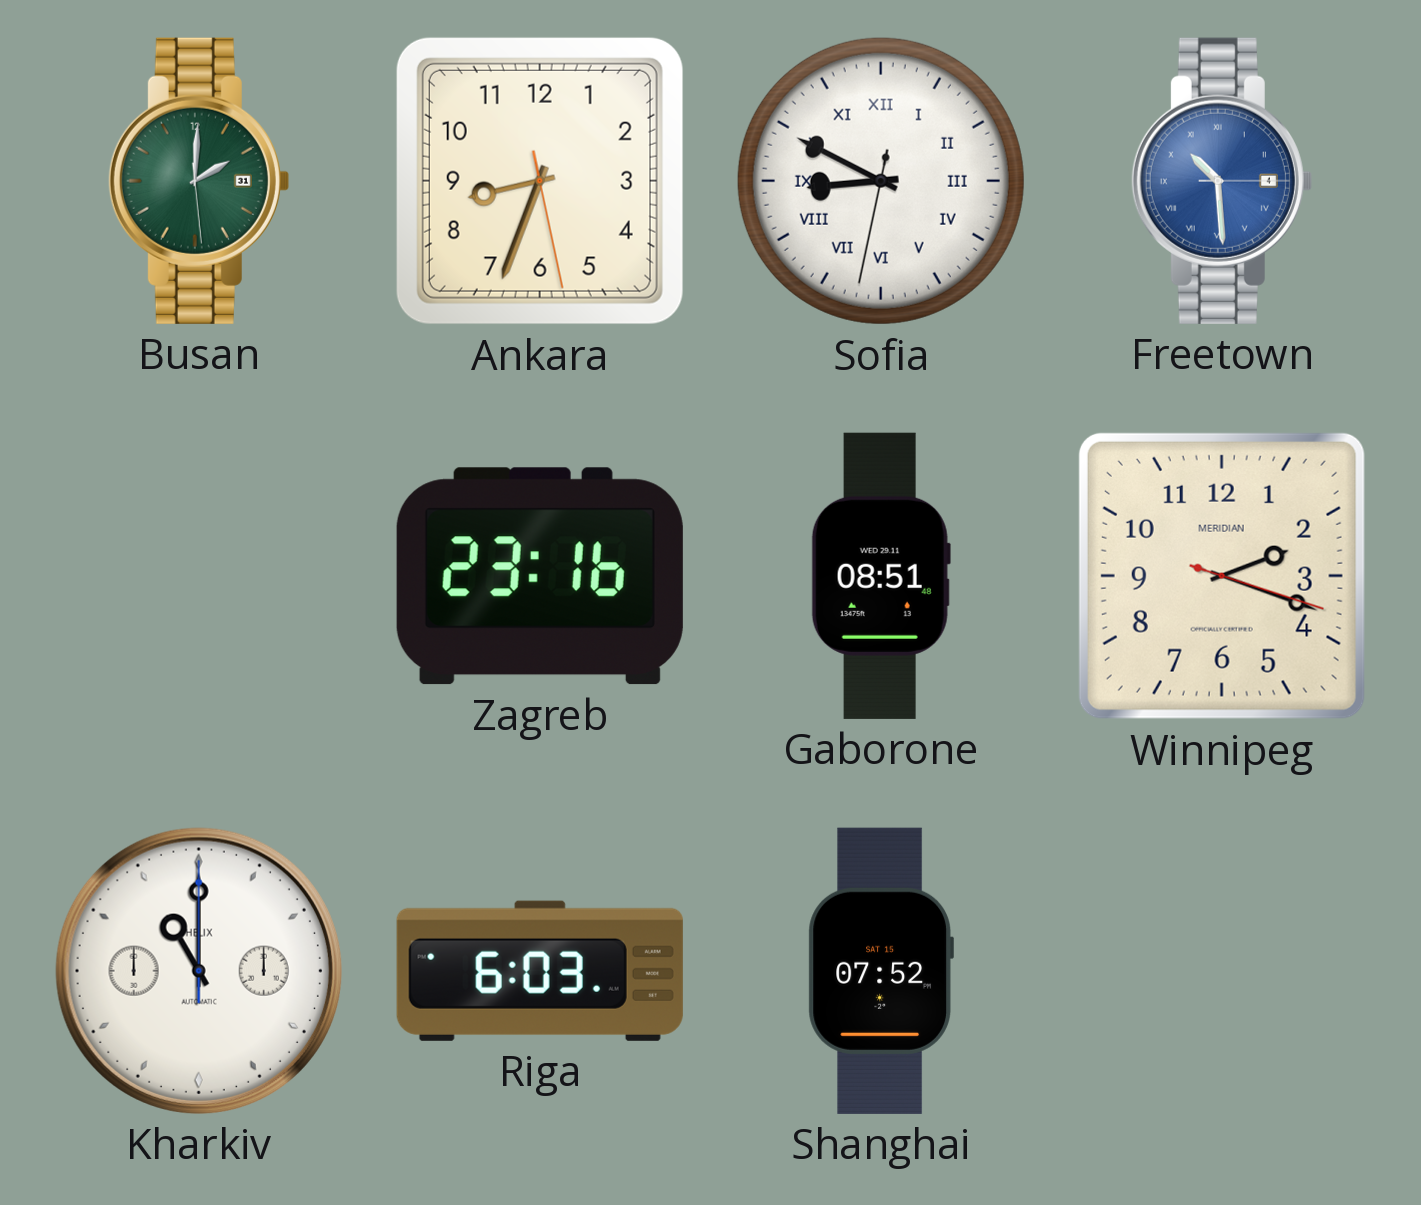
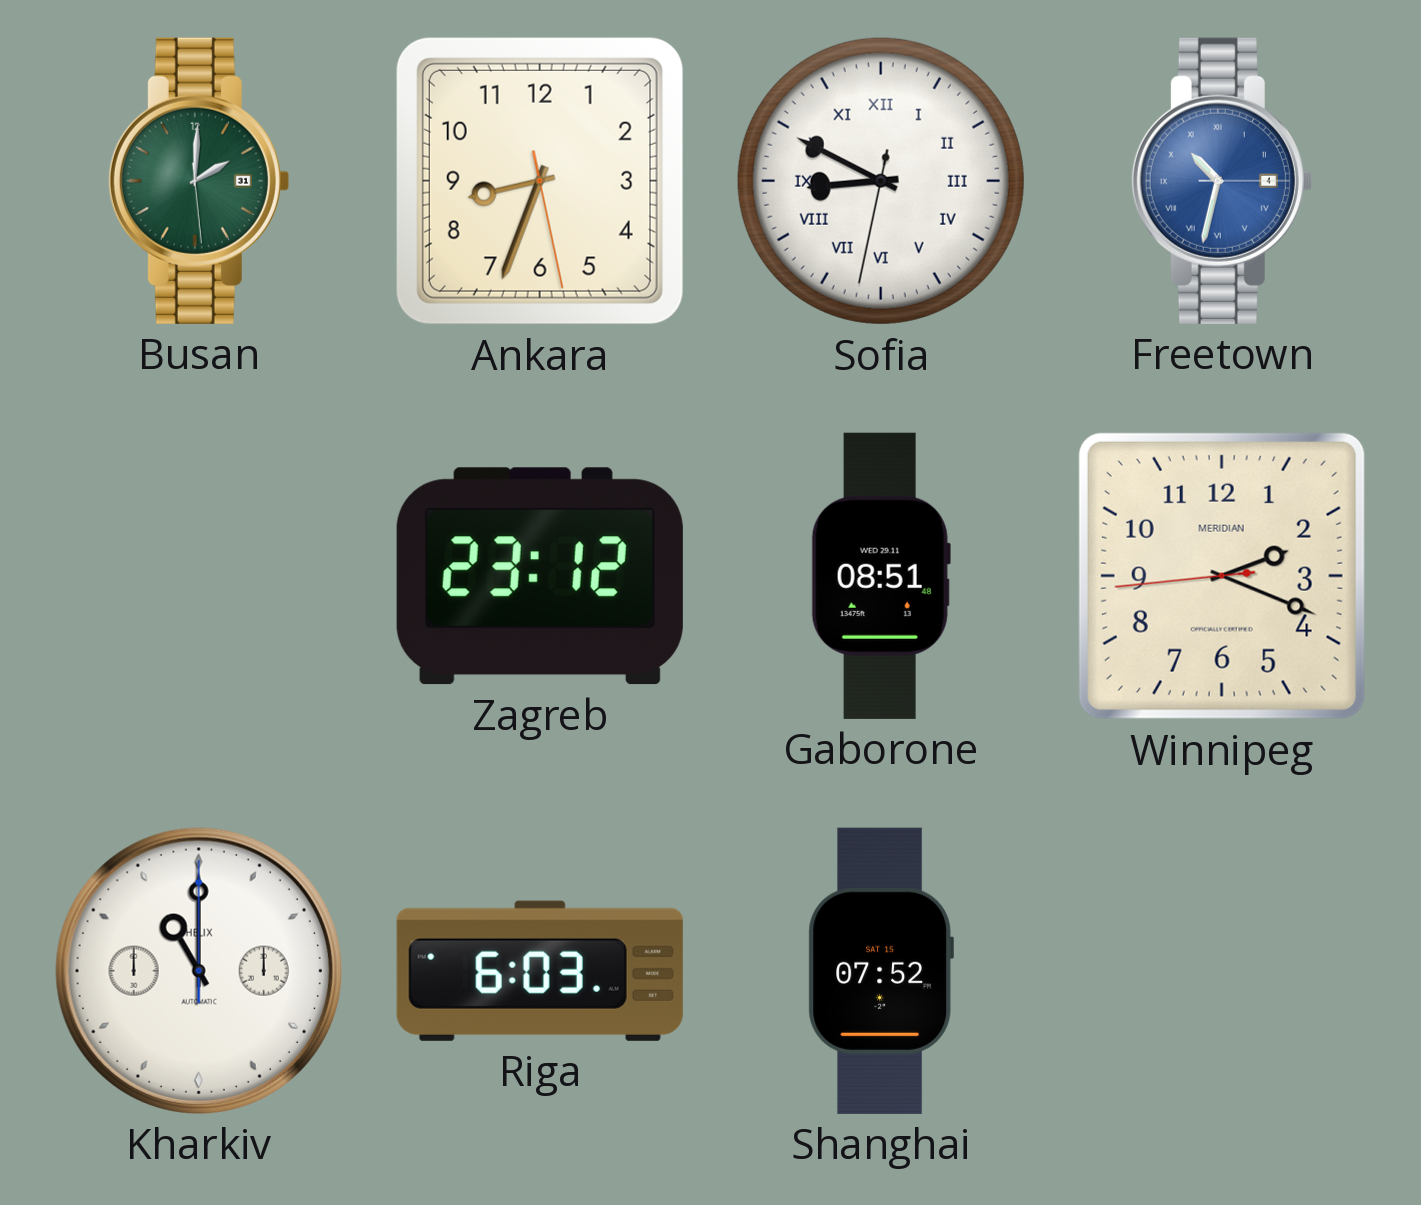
Freetown: 10:29 -> 10:32 (1221, 181)
Zagreb: 23:16 -> 23:12 (540, 576)
Winnipeg: 2:18:18 -> 2:18:44 (1222, 576)
